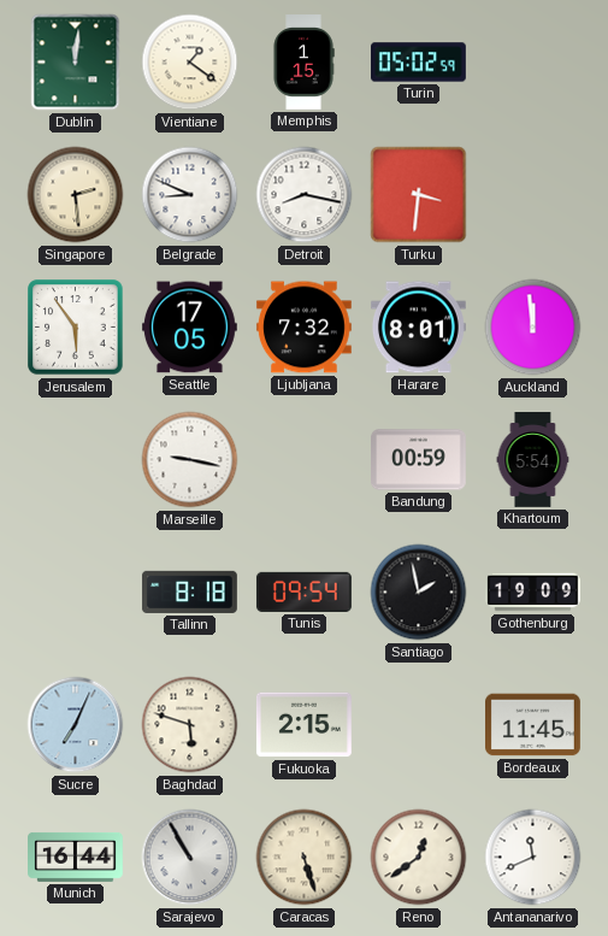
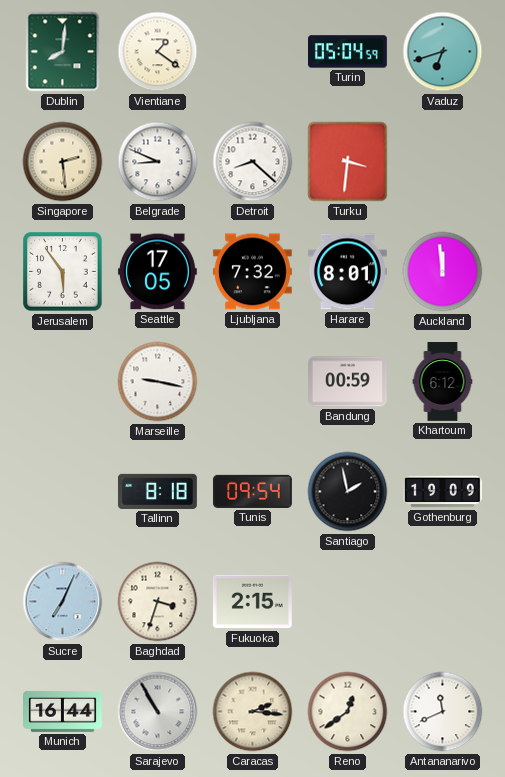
Dublin: 12:01 -> 8:01 (63, 52)
Memphis: 1:15 -> none (303, 63)
Turin: 05:02 -> 05:04 (348, 52)
Vaduz: none -> 6:42 (443, 52)
Detroit: 8:17 -> 8:22 (253, 162)
Khartoum: 5:54 -> 6:12 (443, 382)
Baghdad: 5:48 -> 3:33 (158, 602)
Bordeaux: 11:45 -> none (533, 725)
Caracas: 5:27 -> 2:16 (253, 712)
